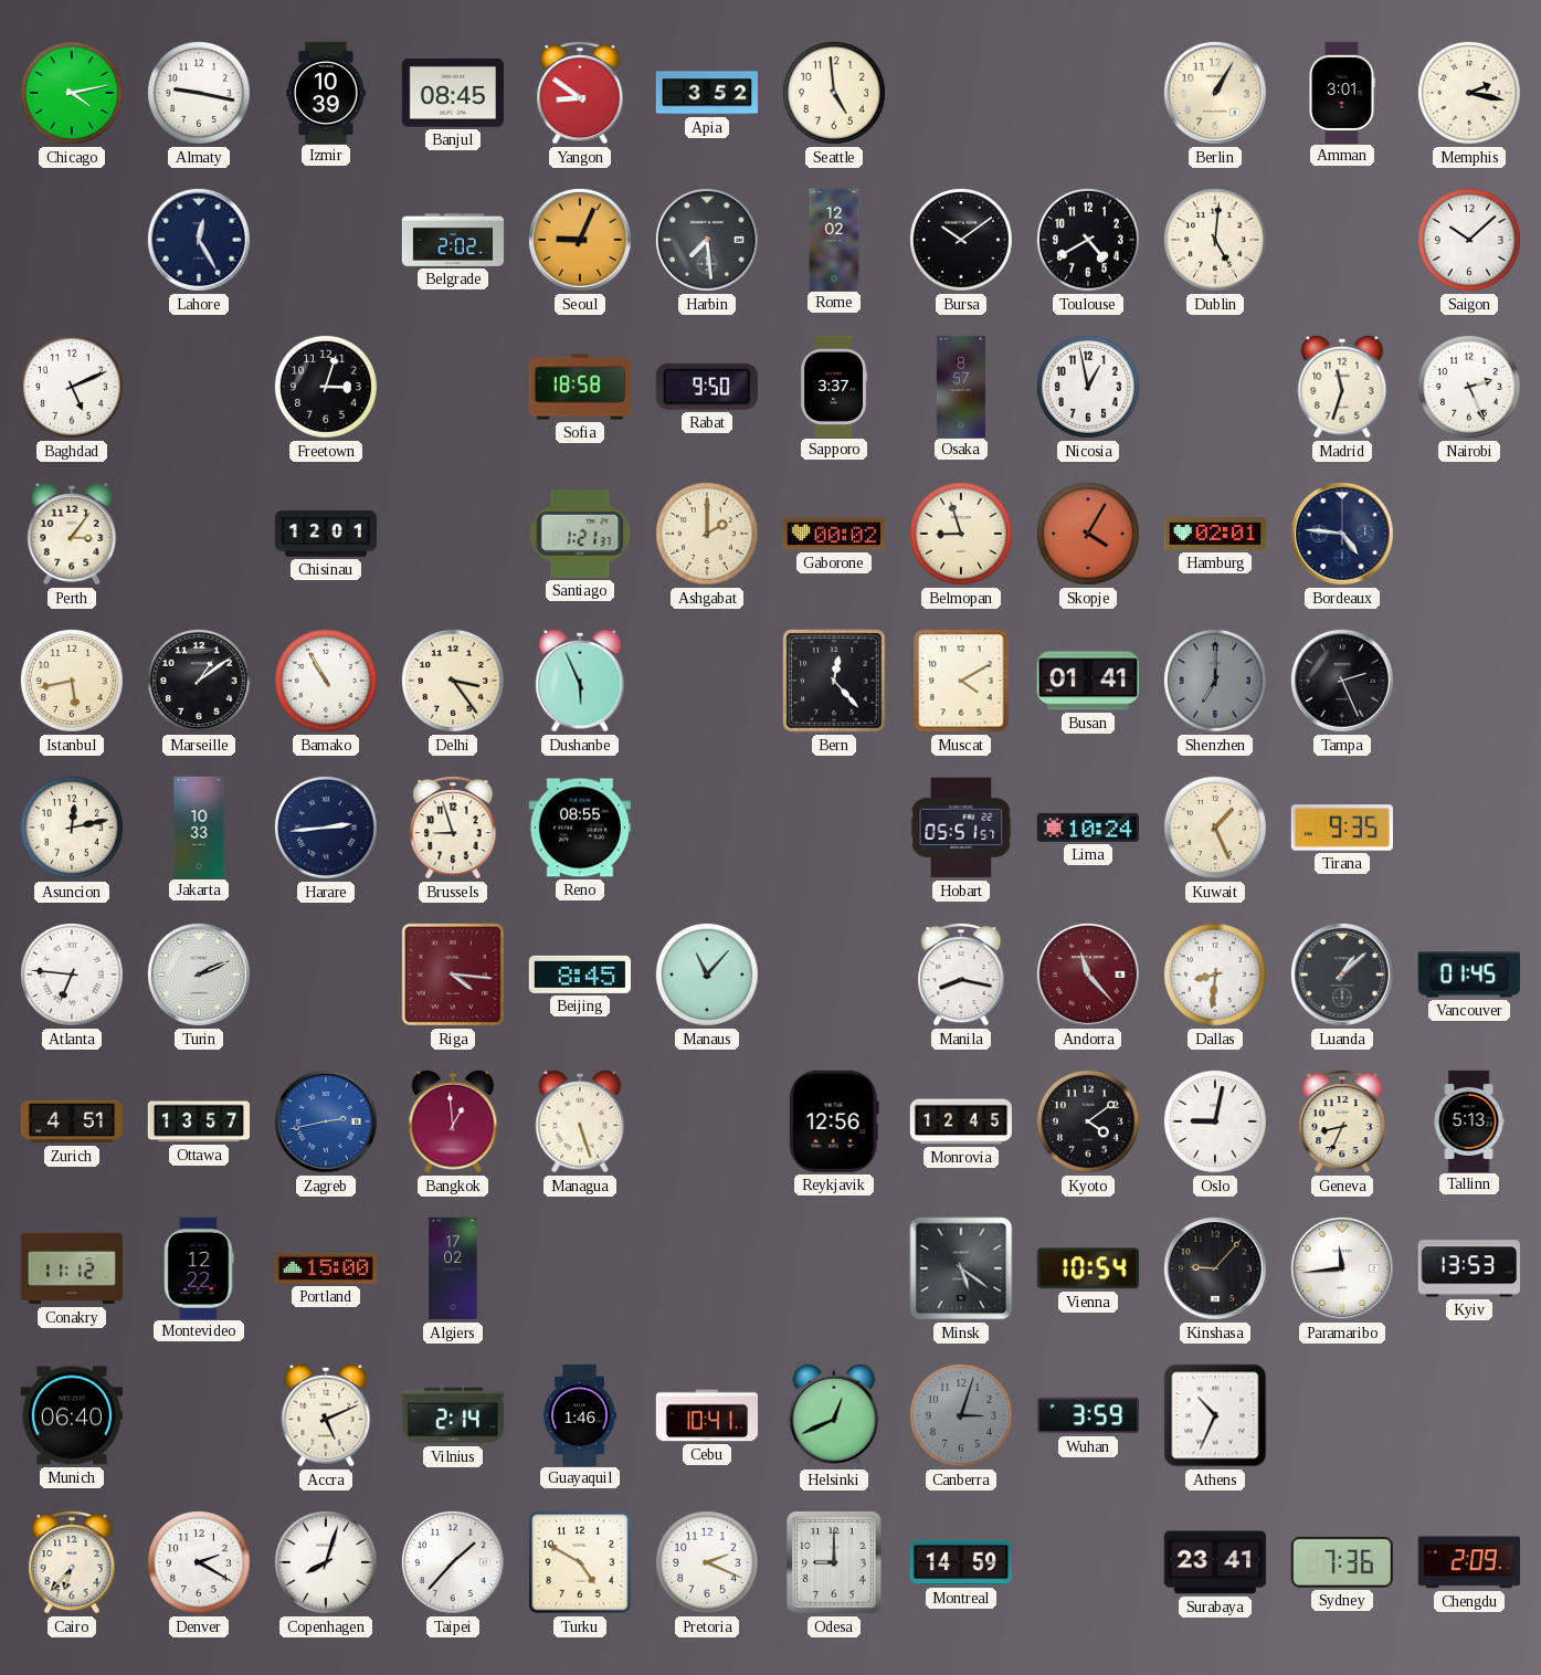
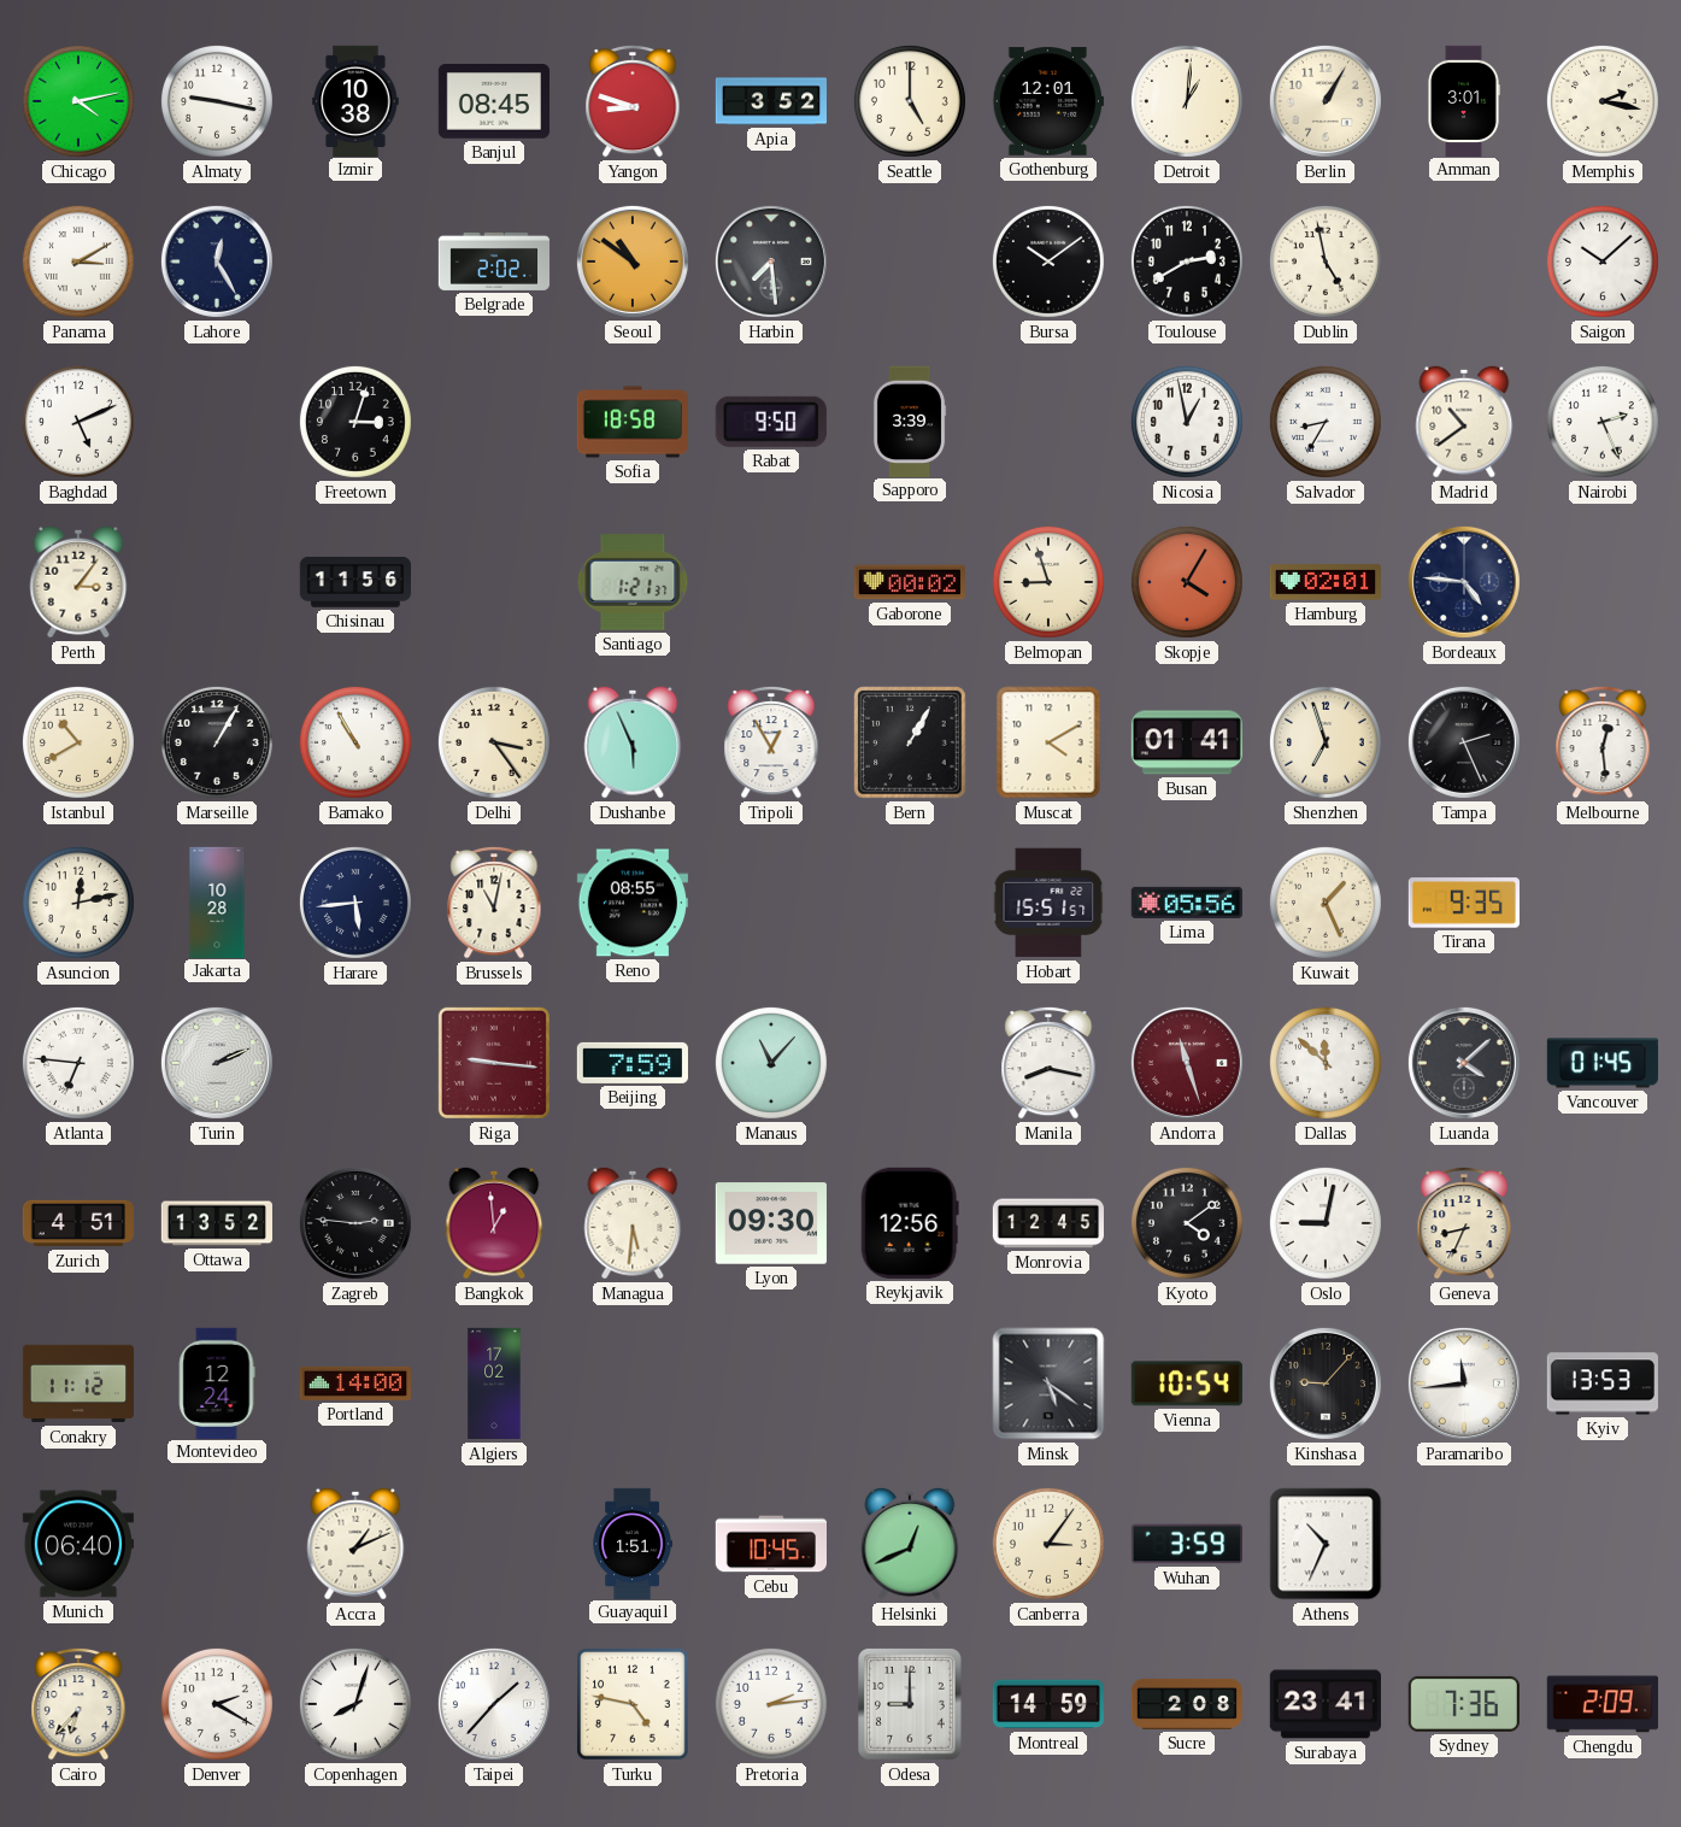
Izmir: 10:39 -> 10:38 (355, 100)
Yangon: 8:51 -> 8:48 (633, 101)
Seattle: 4:59 -> 5:00 (910, 101)
Gothenburg: none -> 12:01 (1048, 101)
Detroit: none -> 1:01 (1187, 101)
Panama: none -> 3:10 (78, 262)
Seoul: 9:04 -> 10:51 (633, 262)
Rome: 12:02 -> none (834, 239)
Toulouse: 4:40 -> 2:40 (1187, 262)
Dublin: 5:01 -> 4:58 (1326, 262)
Sapporo: 3:37 -> 3:39 (910, 421)
Osaka: 8:57 -> none (961, 386)
Salvador: none -> 8:35 (1326, 422)
Madrid: 11:33 -> 10:39 (1464, 422)
Chisinau: 12:01 -> 11:56 (354, 582)
Ashgabat: 2:00 -> none (707, 534)
Istanbul: 5:43 -> 10:40 (78, 742)
Marseille: 1:09 -> 1:05 (217, 742)
Tripoli: none -> 12:55 (771, 742)
Bern: 12:23 -> 1:05 (910, 742)
Shenzhen: 7:00 -> 6:57 (1326, 742)
Shenzhen dial: grey -> cream (1326, 742)
Melbourne: none -> 12:29 (1603, 742)
Jakarta: 10:33 -> 10:28 (217, 901)
Harare: 2:44 -> 5:44 (355, 903)
Brussels: 8:57 -> 11:02 (494, 903)
Hobart: 05:51 -> 15:51 (1048, 903)
Lima: 10:24 -> 05:56 (1187, 903)
Riga: 4:16 -> 9:16 (494, 1063)
Beijing: 8:45 -> 7:59 (633, 1063)
Andorra: 11:23 -> 11:27 (1187, 1063)
Dallas: 8:31 -> 11:52 (1326, 1063)
Luanda: 1:08 -> 4:08 (1464, 1063)
Ottawa: 13:57 -> 13:52 (216, 1223)
Zagreb: 2:43 -> 2:46 (355, 1223)
Zagreb dial: blue -> black (355, 1223)
Managua: 5:27 -> 5:31 (633, 1223)
Lyon: none -> 09:30 (771, 1223)
Tallinn: 5:13 -> none (1469, 1120)
Montevideo: 12:22 -> 12:24 (217, 1382)
Portland: 15:00 -> 14:00 (354, 1384)
Accra: 5:11 -> 1:11 (355, 1544)
Vilnius: 2:14 -> none (453, 1415)
Guayaquil: 1:46 -> 1:51 (633, 1543)
Cebu: 10:41 -> 10:45 (770, 1544)
Canberra: 3:03 -> 3:06 (1048, 1544)
Canberra dial: grey -> cream (1048, 1544)
Turku: 4:50 -> 4:47 (633, 1704)
Pretoria: 2:19 -> 2:14 (771, 1704)
Sucre: none -> 2:08 (1186, 1704)
